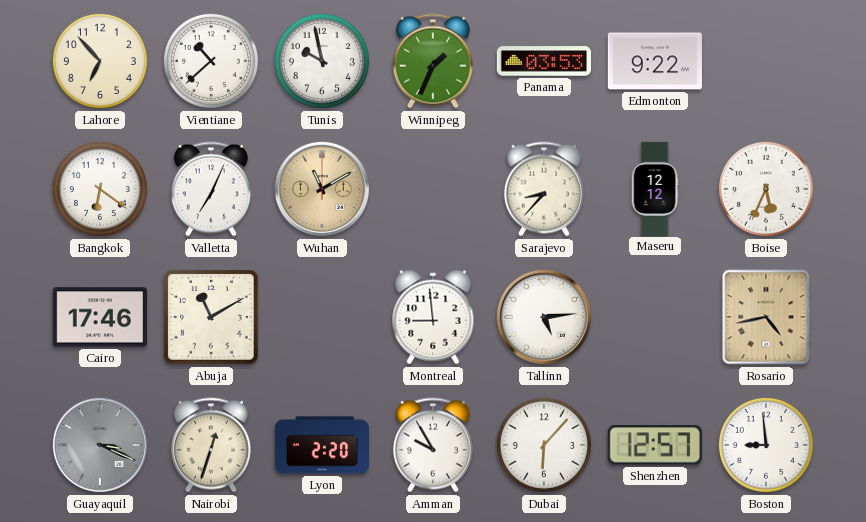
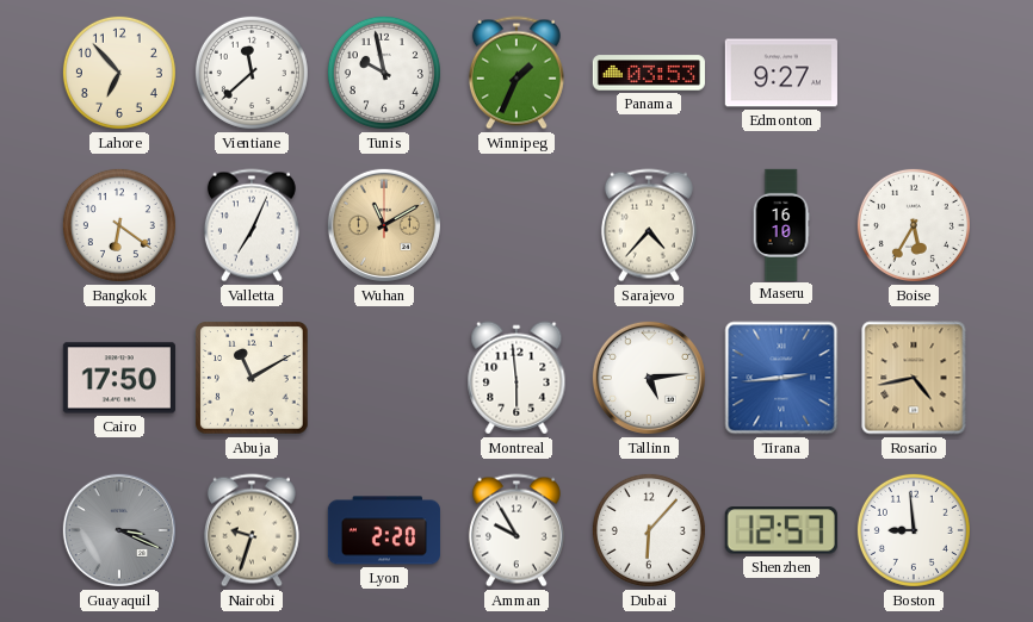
Vientiane: 10:38 -> 11:38 (252, 73)
Edmonton: 9:22 -> 9:27 (781, 73)
Sarajevo: 8:37 -> 4:37 (649, 225)
Maseru: 12:12 -> 16:10 (781, 224)
Boise: 5:34 -> 5:35 (914, 225)
Cairo: 17:46 -> 17:50 (119, 378)
Montreal: 8:59 -> 5:59 (516, 378)
Tirana: none -> 2:44 (781, 378)
Nairobi: 12:33 -> 9:33 (252, 530)
